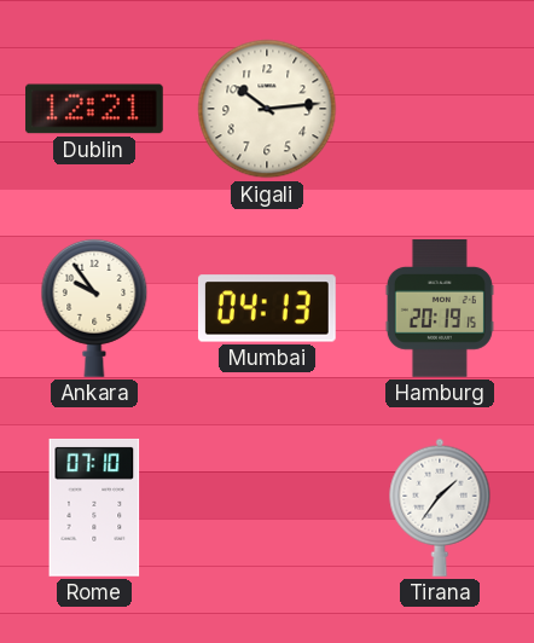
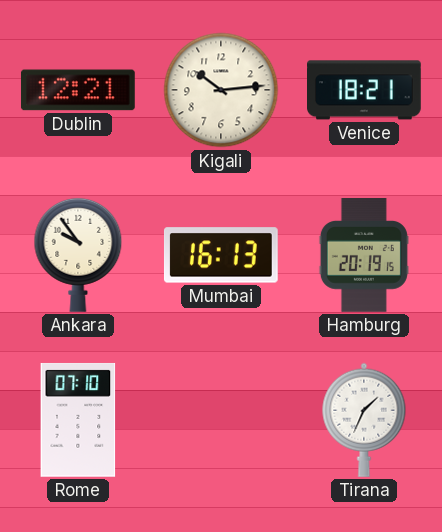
Venice: none -> 18:21 (365, 90)
Mumbai: 04:13 -> 16:13 (221, 255)
Tirana: 1:36 -> 1:34 (364, 420)
